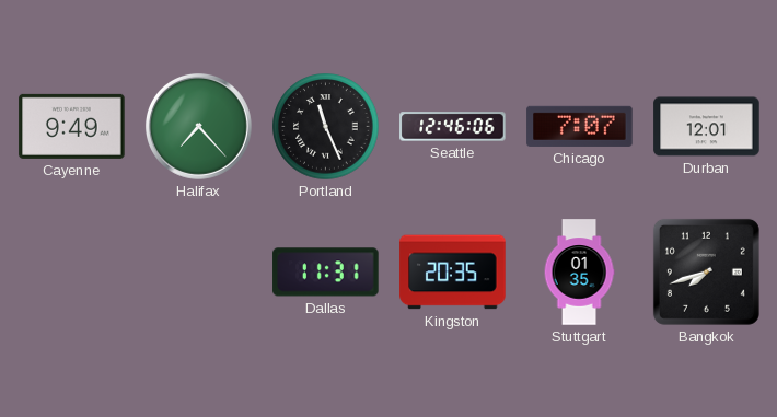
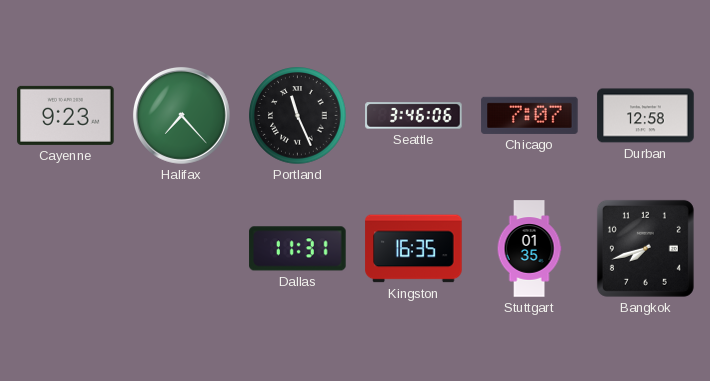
Cayenne: 9:49 -> 9:23 (66, 115)
Seattle: 12:46 -> 3:46 (414, 116)
Durban: 12:01 -> 12:58 (646, 116)
Kingston: 20:35 -> 16:35 (414, 249)
